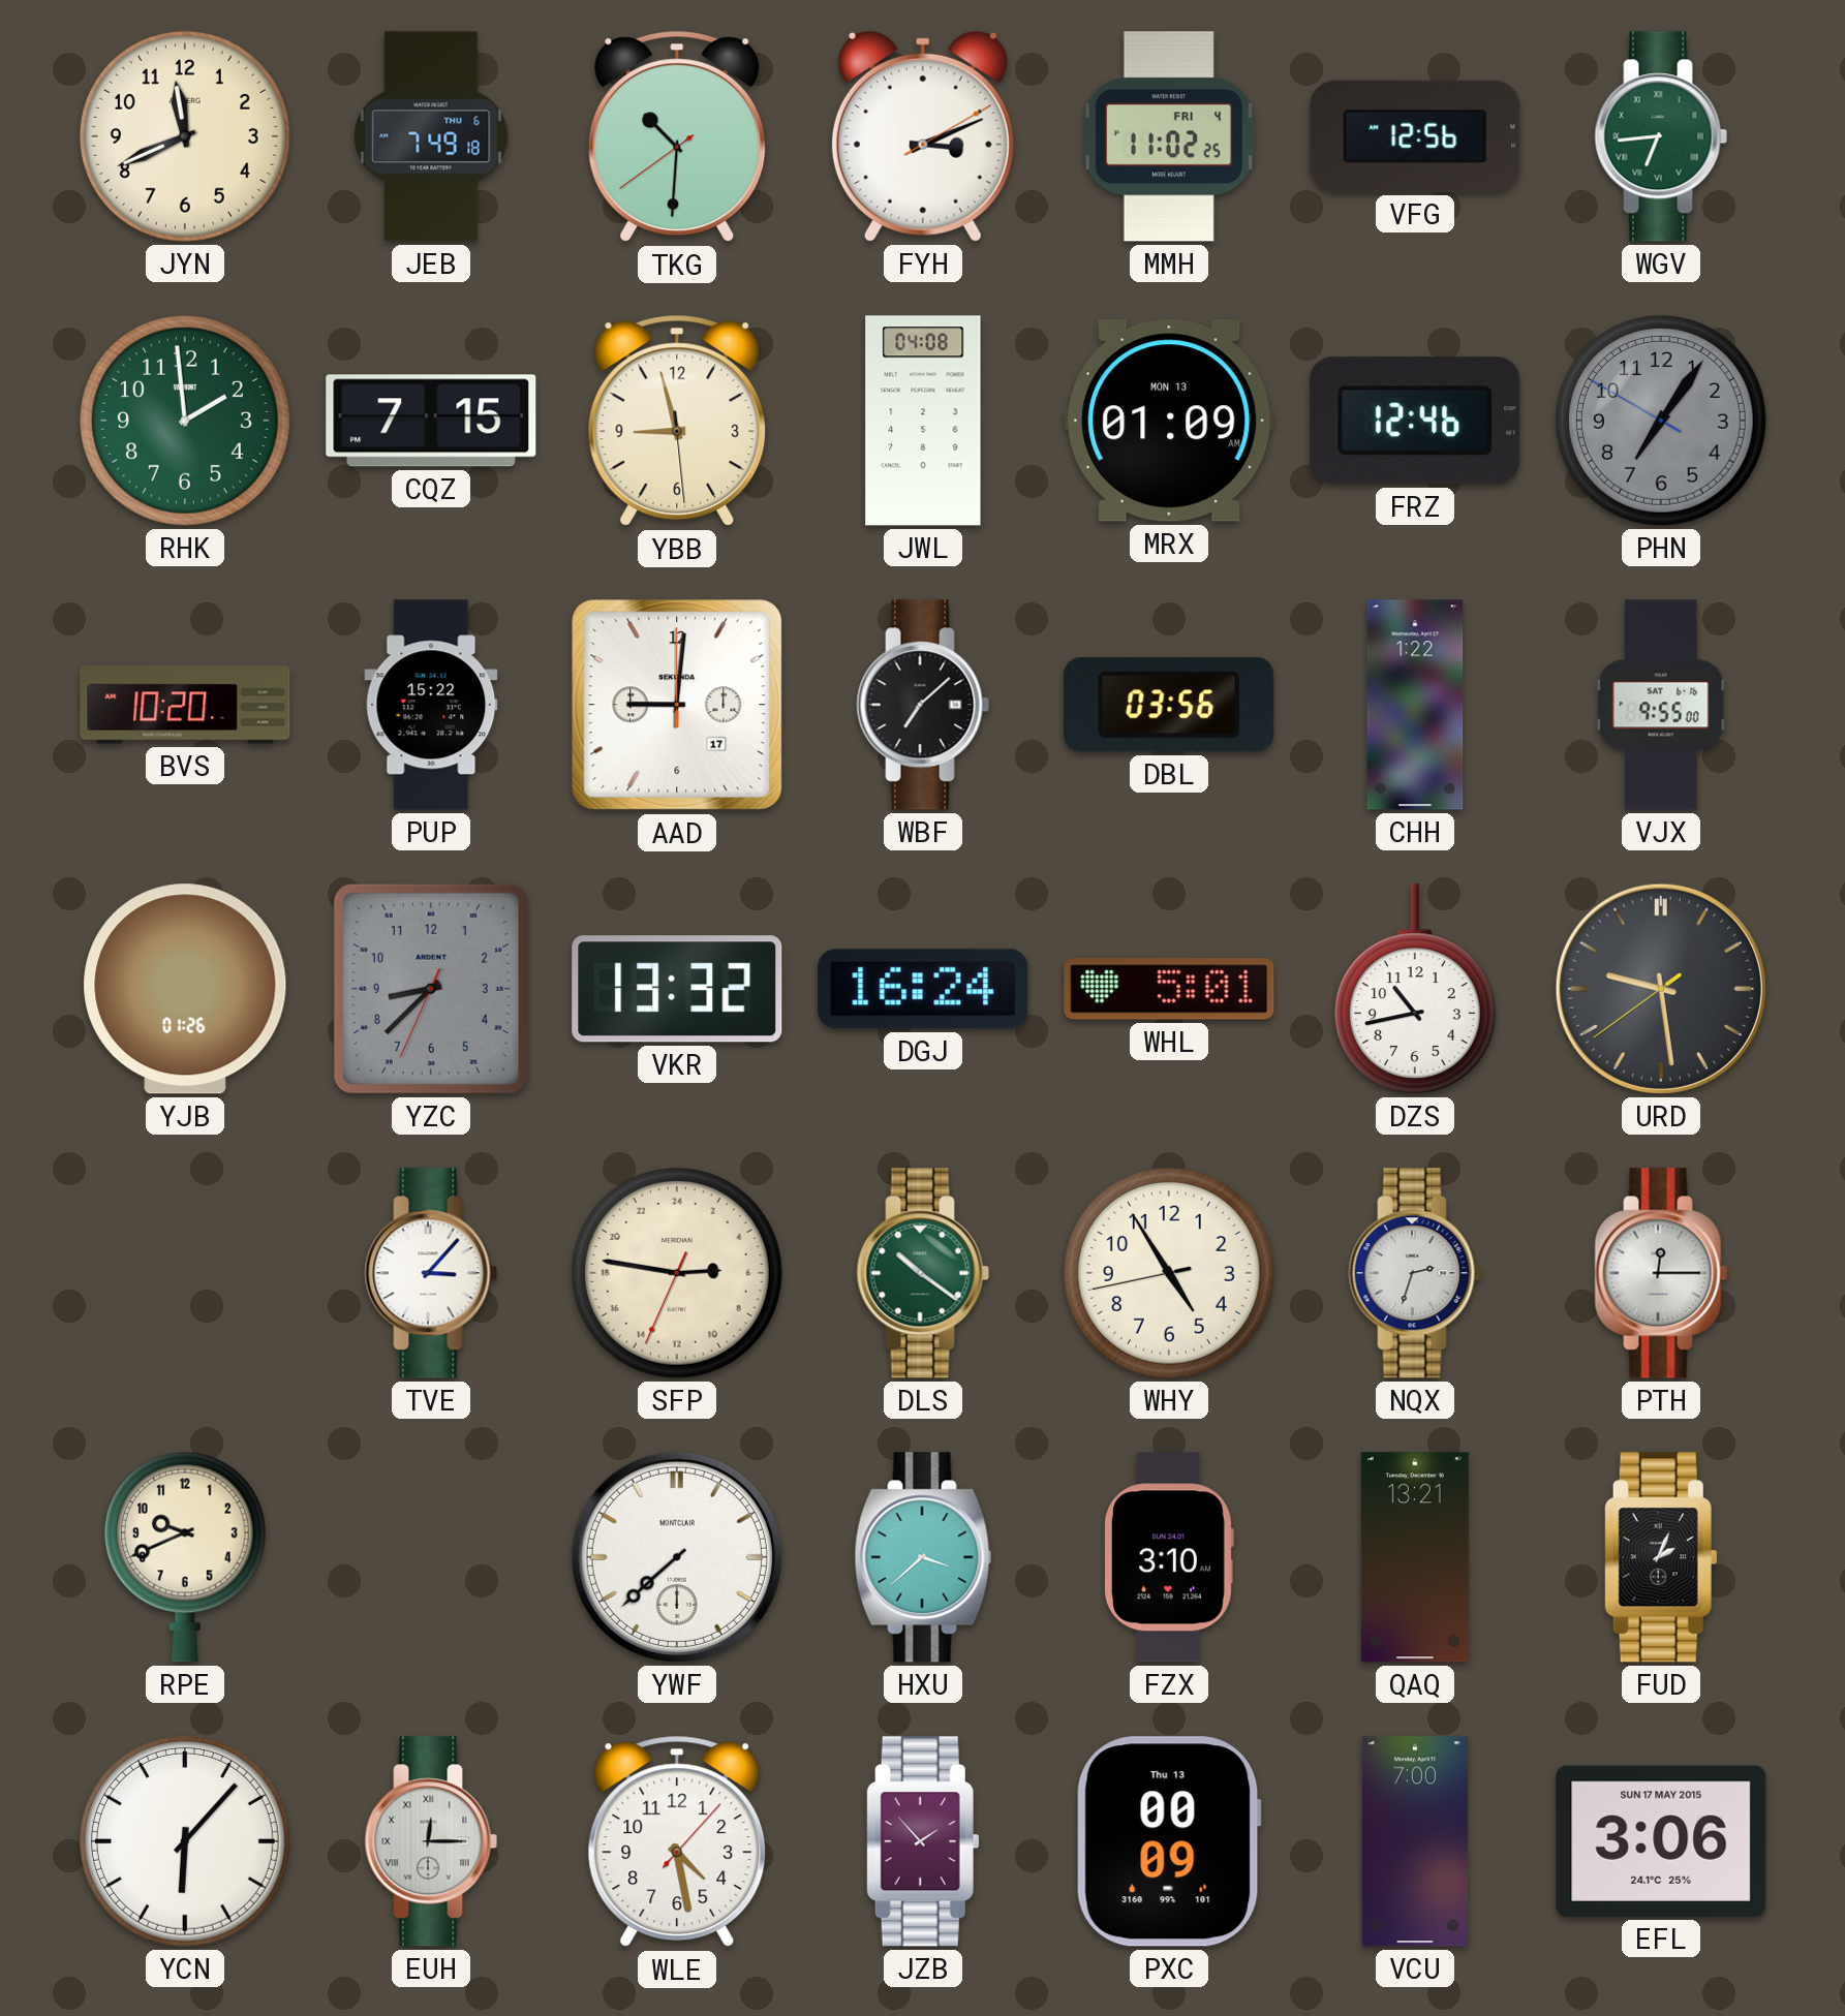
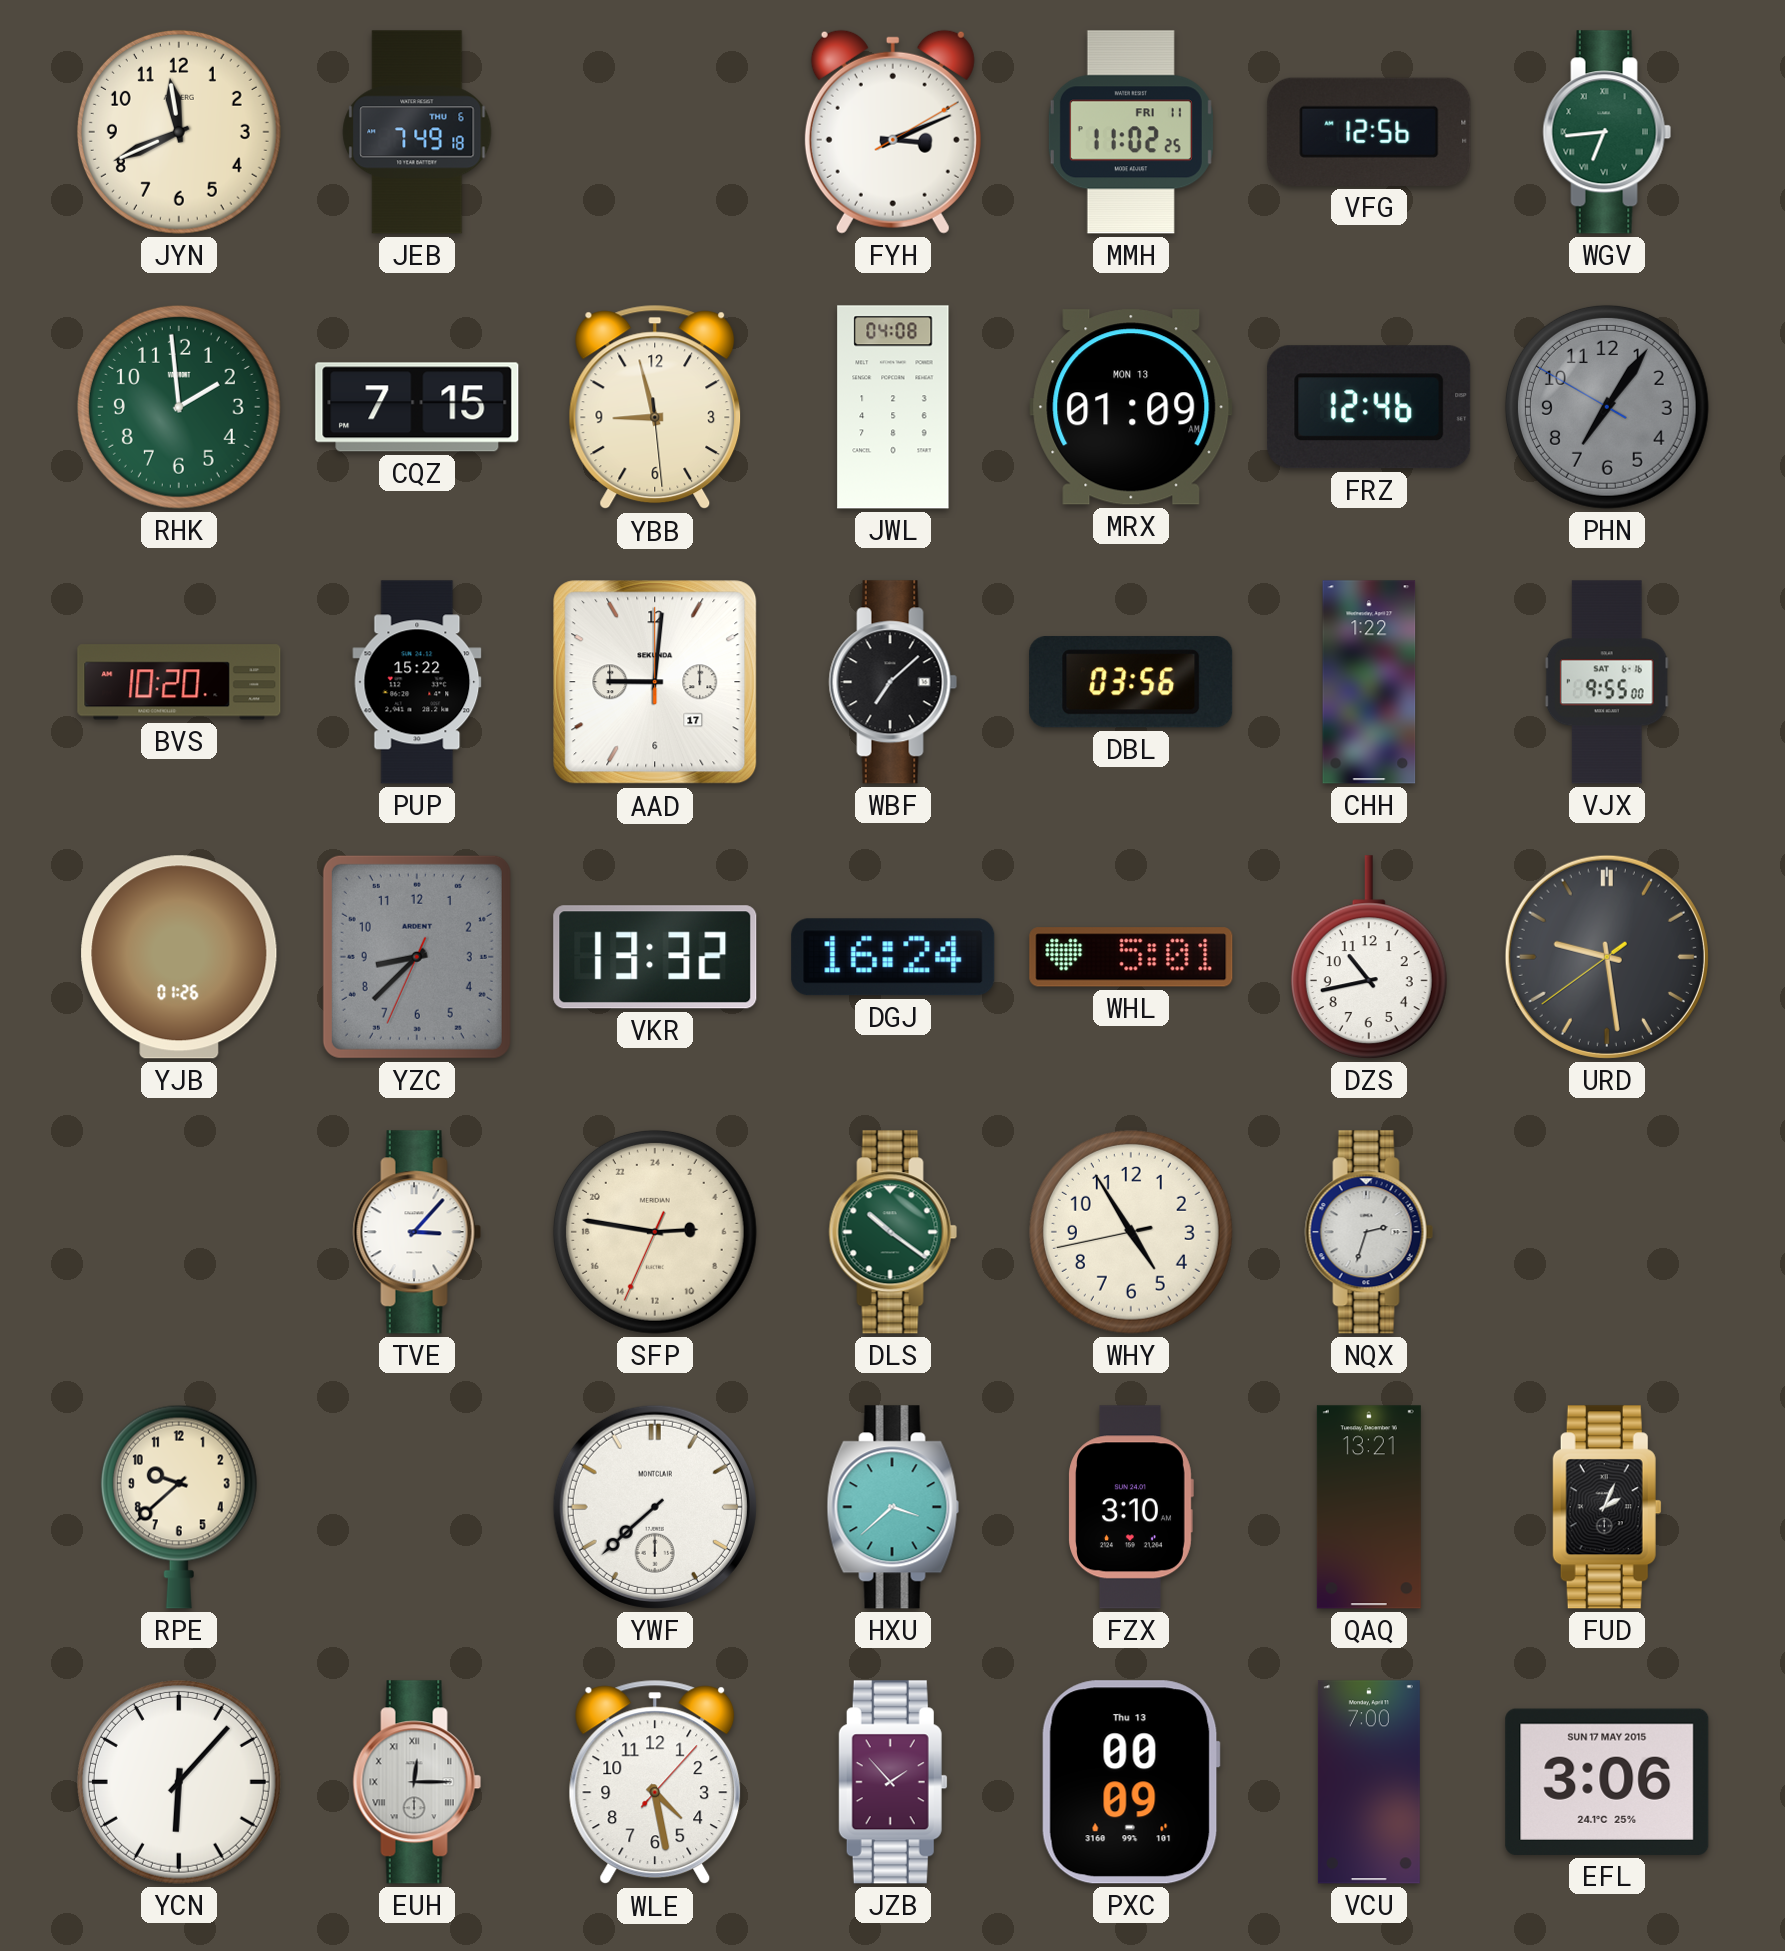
TKG: 10:30 -> none (677, 136)
MMH date: FRI 4 -> FRI 11 (1131, 132)
PTH: 12:15 -> none (1661, 1273)
RPE: 9:41 -> 9:38 (179, 1507)
